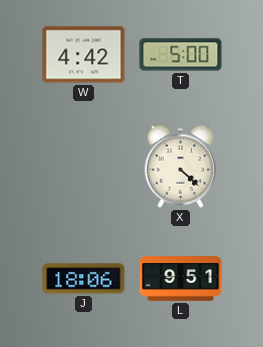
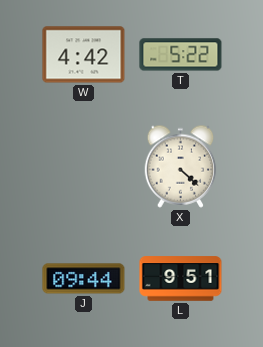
T: 5:00 -> 5:22 (181, 55)
J: 18:06 -> 09:44 (84, 279)
